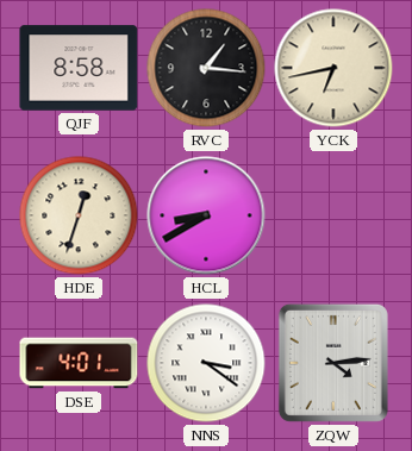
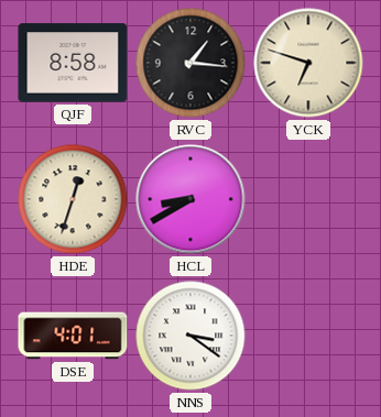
YCK: 6:43 -> 6:48 (308, 63)
ZQW: 4:14 -> none (333, 363)
